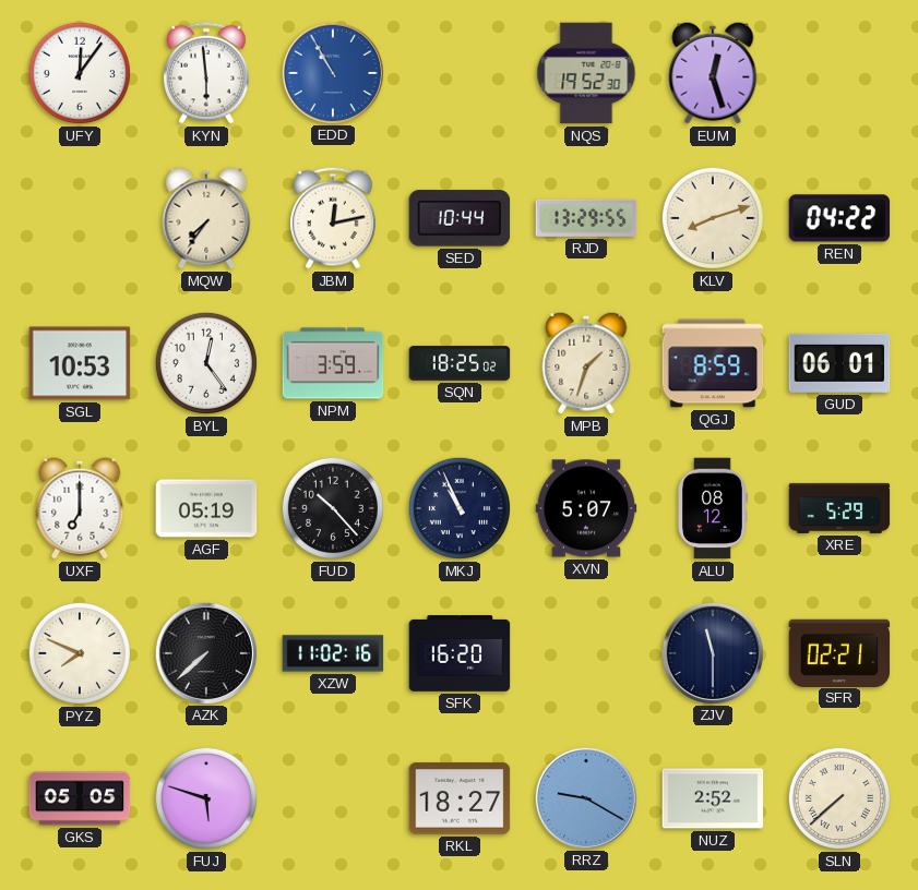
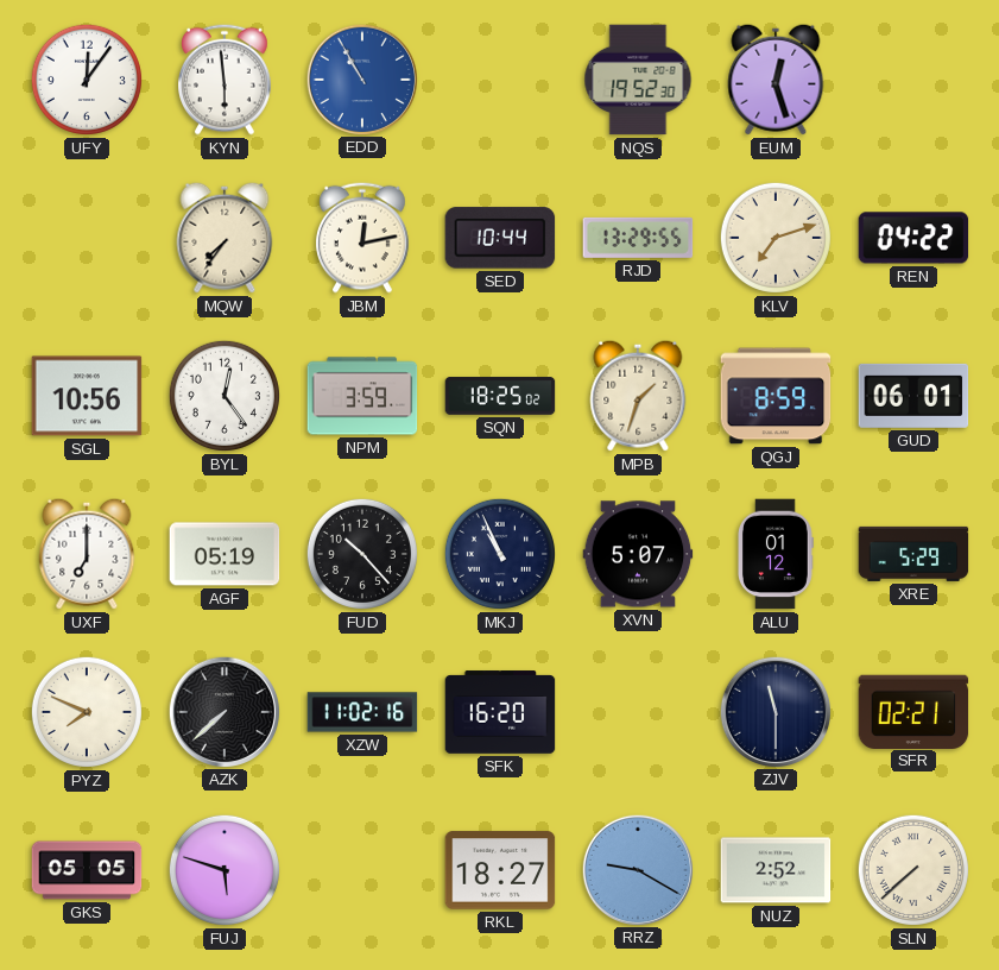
KLV: 8:12 -> 7:12 (776, 238)
SGL: 10:53 -> 10:56 (87, 396)
ALU: 08:12 -> 01:12 (776, 554)
